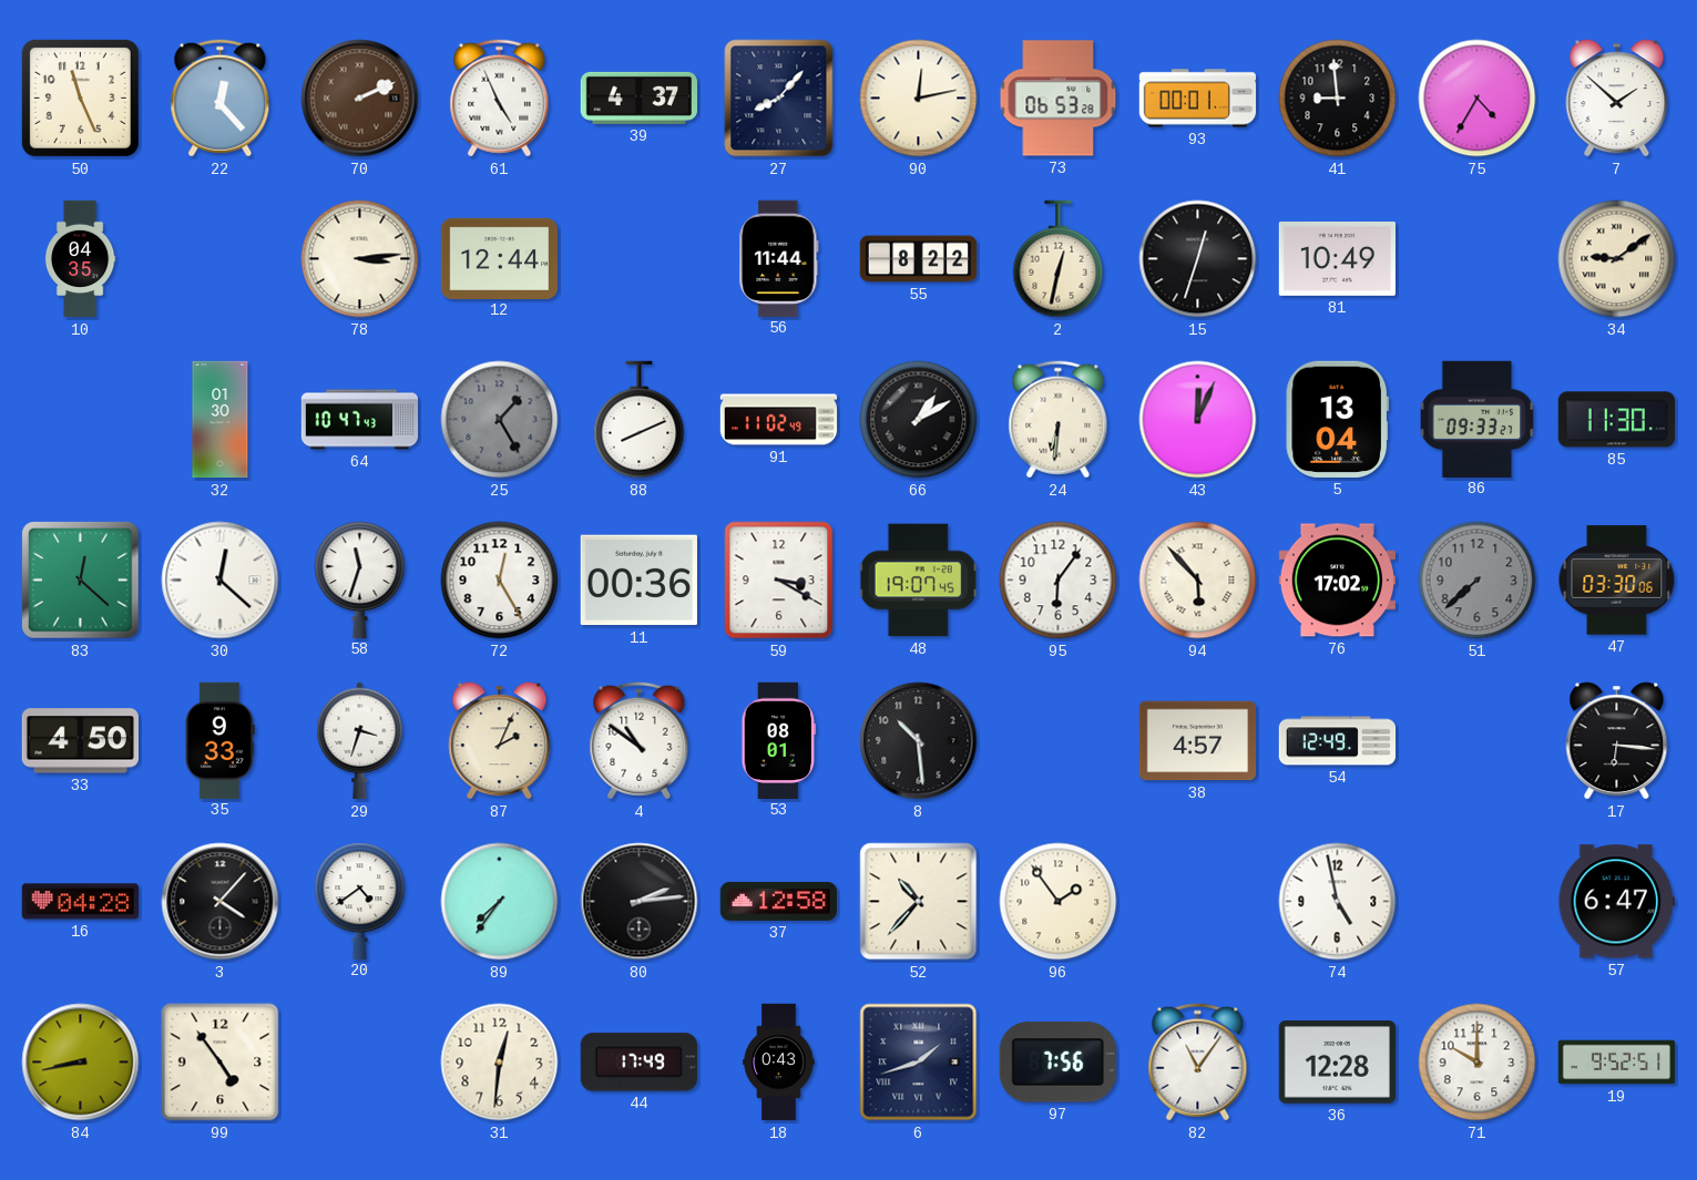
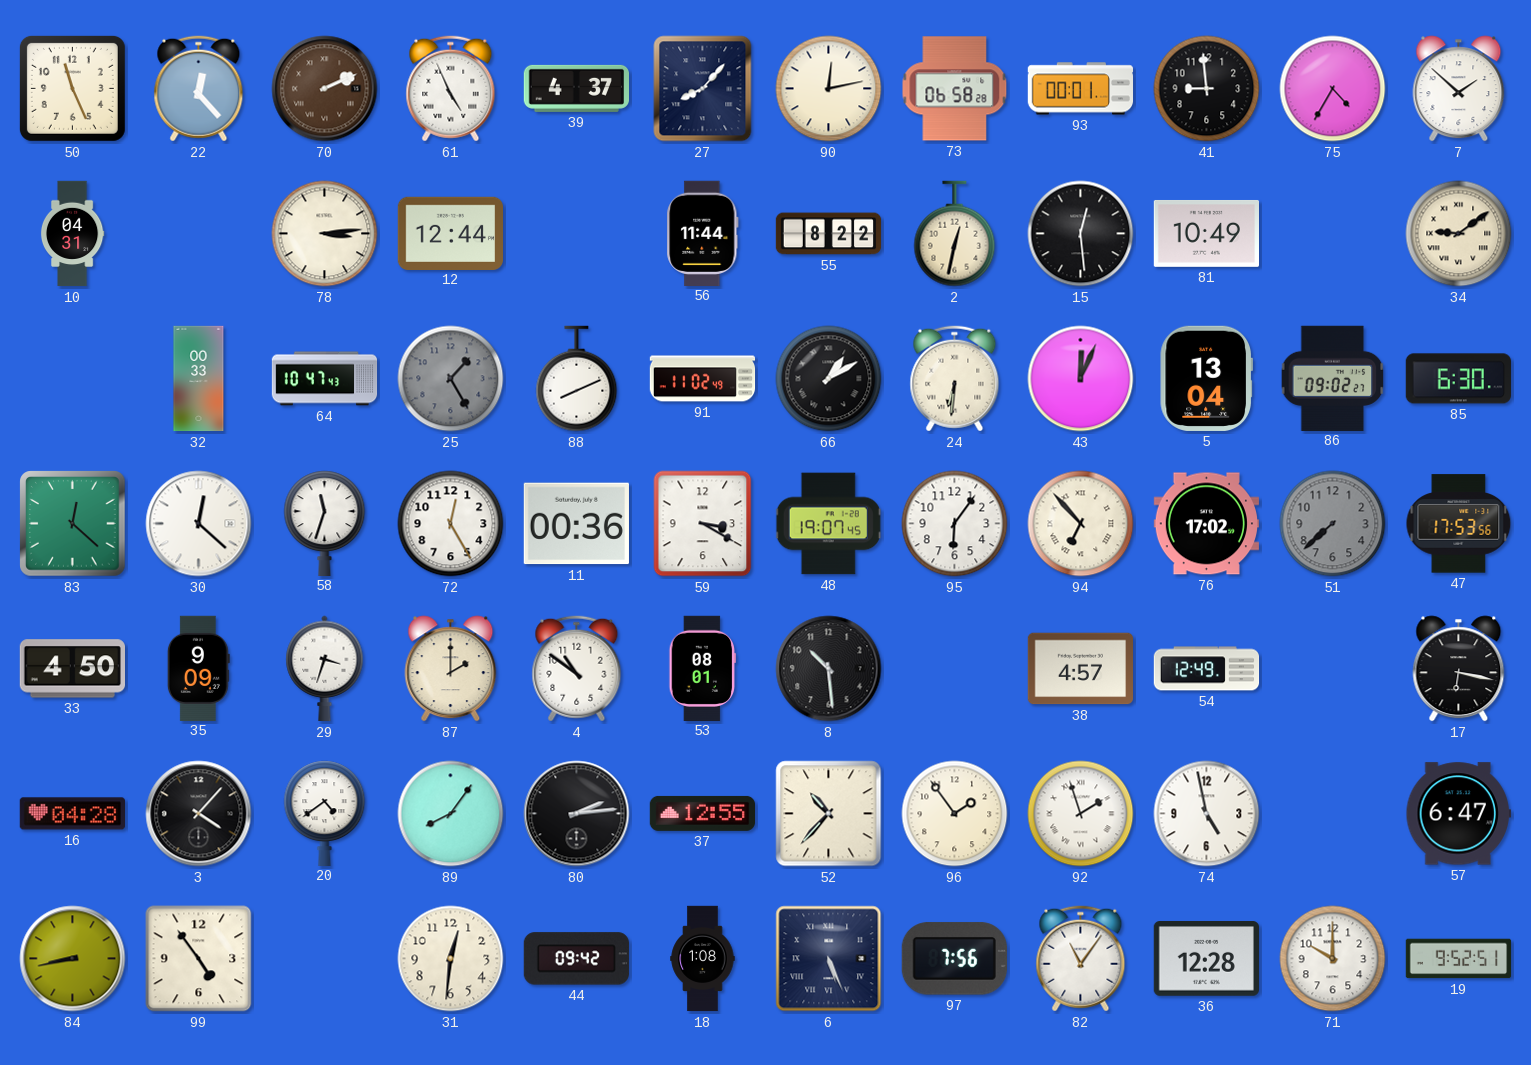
73: 06:53 -> 06:58 (955, 89)
10: 04:35 -> 04:31 (72, 234)
15: 12:33 -> 12:29 (1081, 234)
32: 01:30 -> 00:33 (199, 379)
86: 09:33 -> 09:02 (1333, 378)
85: 11:30 -> 6:30 (1458, 379)
94: 5:53 -> 6:53 (1081, 524)
47: 03:30 -> 17:53 (1459, 524)
35: 9:33 -> 9:09 (198, 668)
87: 2:04 -> 2:00 (451, 669)
17: 6:16 -> 6:17 (1459, 669)
89: 7:36 -> 8:06 (451, 814)
37: 12:58 -> 12:55 (702, 813)
92: none -> 1:57 (1081, 814)
44: 17:49 -> 09:42 (576, 959)
18: 0:43 -> 1:08 (703, 959)
6: 1:42 -> 5:26 (829, 959)
